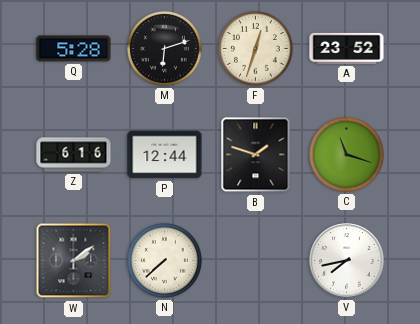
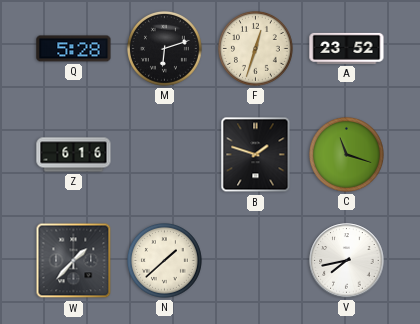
P: 12:44 -> none (165, 155)
W: 2:09 -> 1:37 (74, 261)
N: 7:38 -> 1:38 (165, 261)
